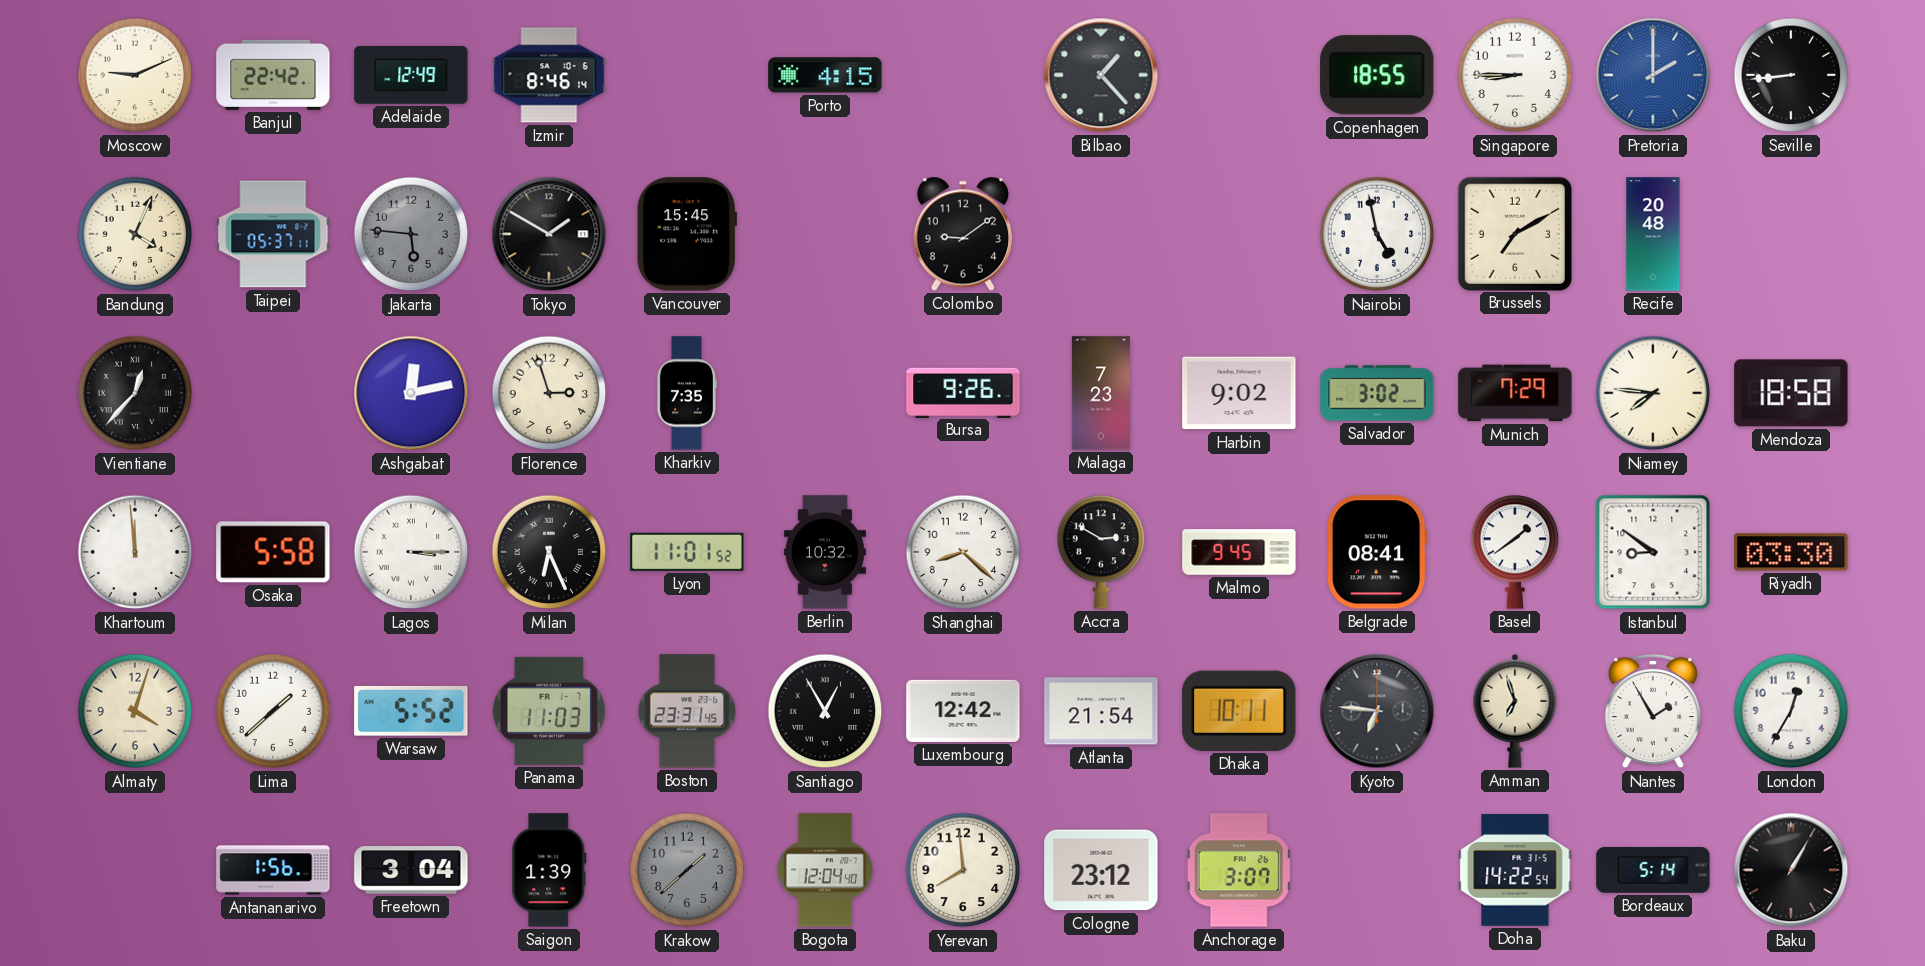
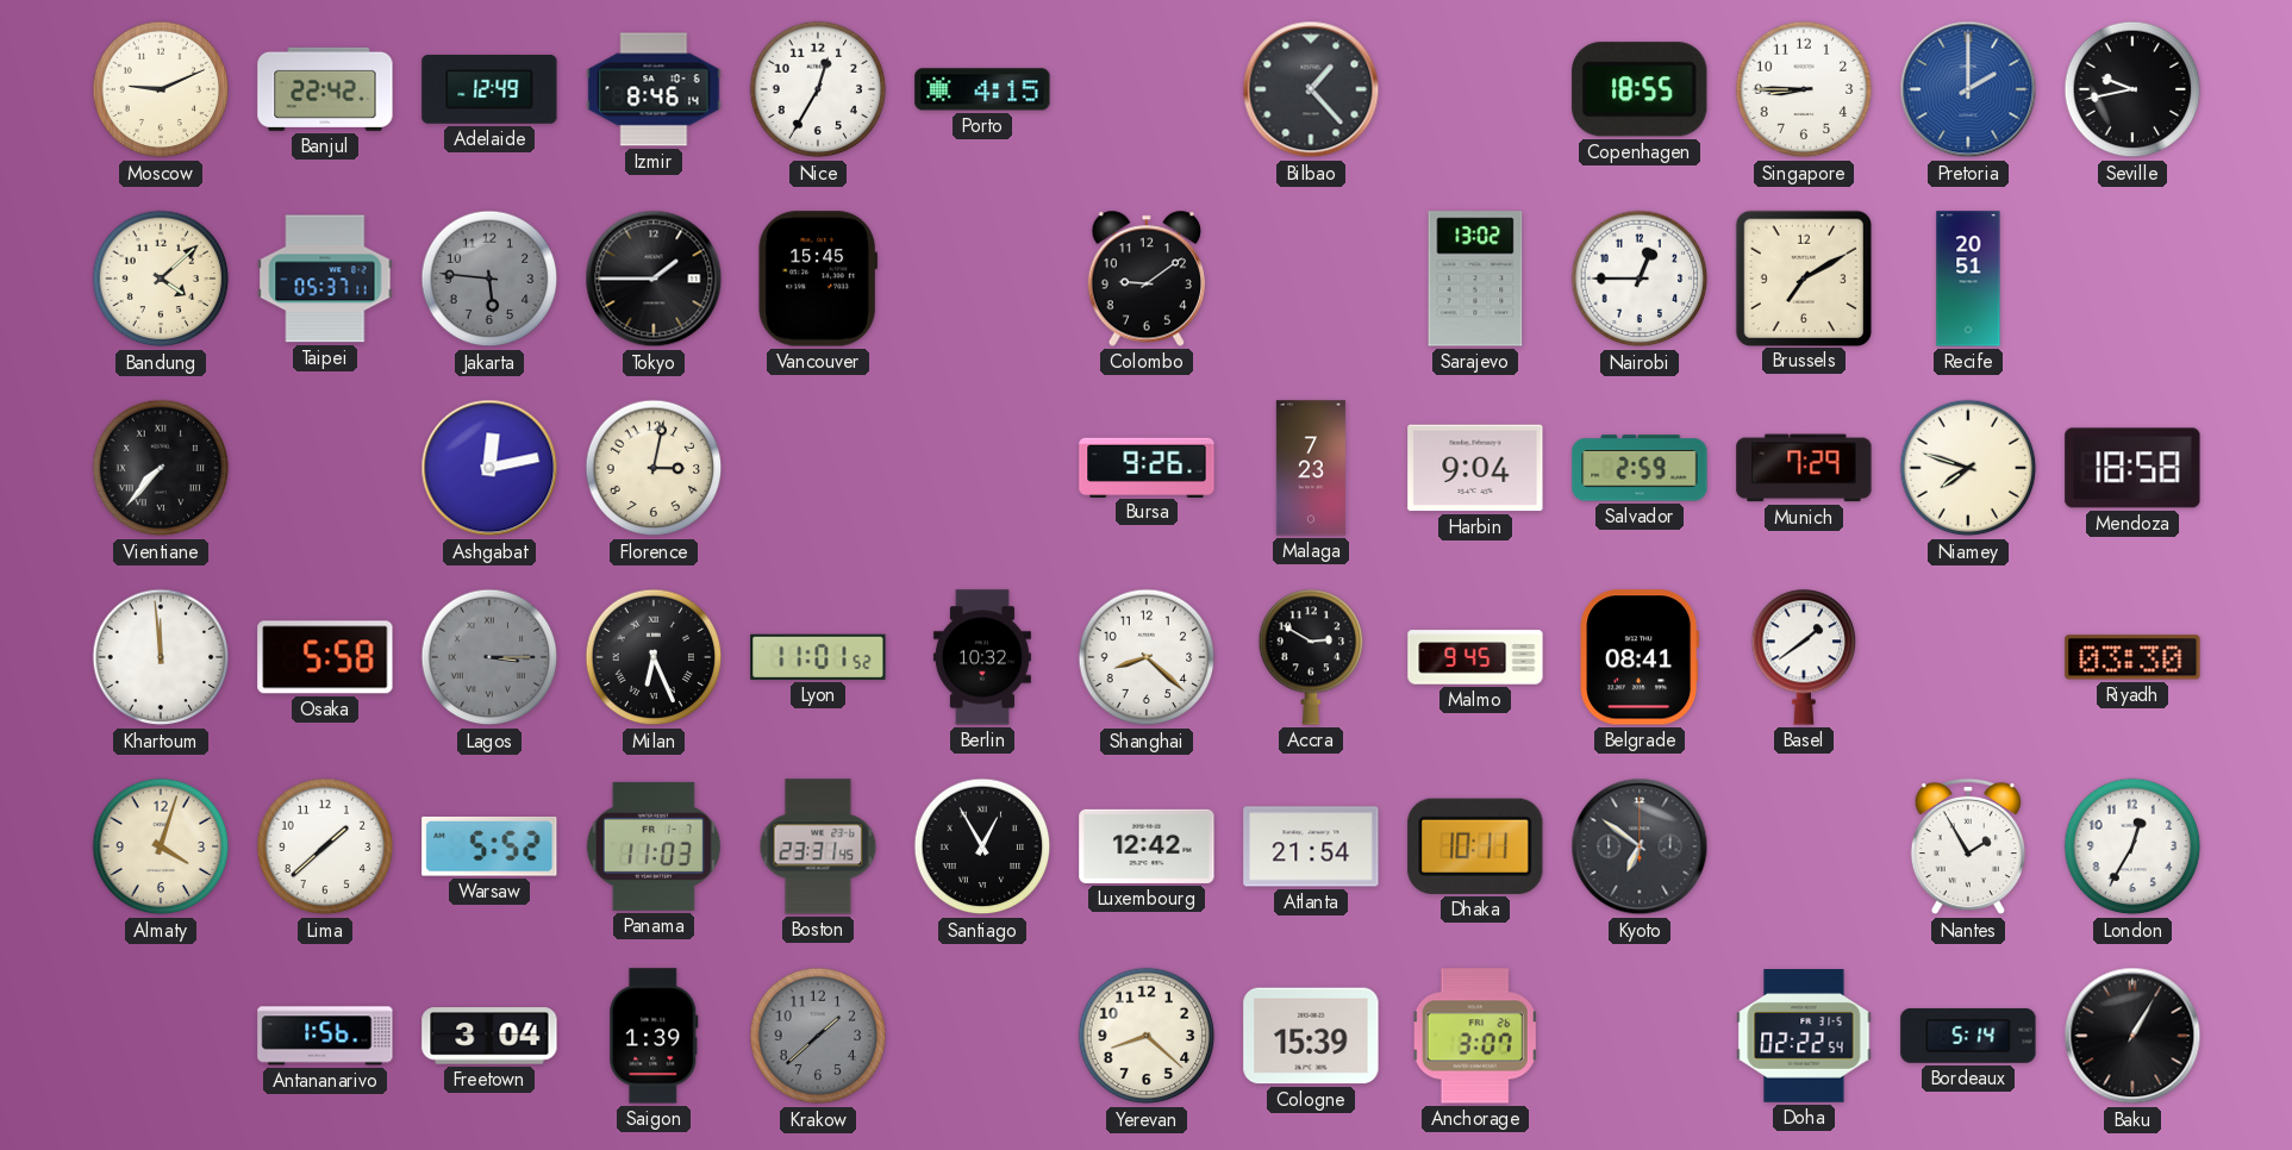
Nice: none -> 12:35 (818, 89)
Seville: 8:44 -> 9:43 (2132, 89)
Bandung: 4:04 -> 4:08 (161, 279)
Tokyo: 1:50 -> 1:45 (654, 279)
Sarajevo: none -> 13:02 (1475, 279)
Nairobi: 4:58 -> 12:45 (1640, 279)
Recife: 20:48 -> 20:51 (1968, 279)
Vientiane: 12:37 -> 7:37 (161, 468)
Florence: 2:57 -> 3:02 (654, 468)
Kharkiv: 7:35 -> none (686, 393)
Harbin: 9:02 -> 9:04 (1475, 468)
Salvador: 3:02 -> 2:59 (1640, 468)
Niamey: 7:46 -> 7:48 (1968, 468)
Lagos dial: white -> grey (489, 657)
Istanbul: 8:51 -> none (1653, 552)
Kyoto: 6:46 -> 6:51 (1640, 846)
Amman: 6:57 -> none (1515, 711)
Bogota: 12:04 -> none (825, 870)
Yerevan: 7:59 -> 8:22 (1147, 1036)
Cologne: 23:12 -> 15:39 (1311, 1036)
Doha: 14:22 -> 02:22 (1804, 1036)
